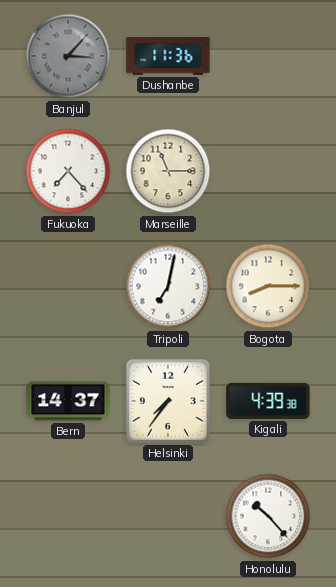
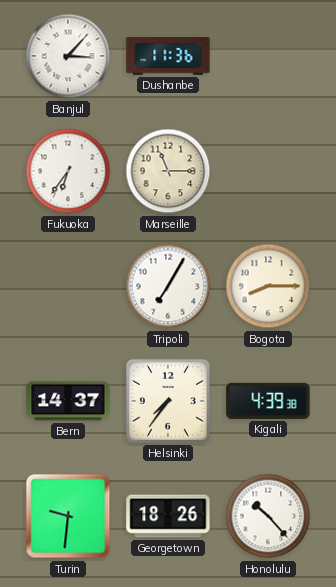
Banjul dial: grey -> white (68, 56)
Fukuoka: 7:23 -> 6:36 (68, 171)
Tripoli: 7:02 -> 7:05 (168, 286)
Turin: none -> 9:31 (68, 516)
Georgetown: none -> 18:26 (168, 516)
